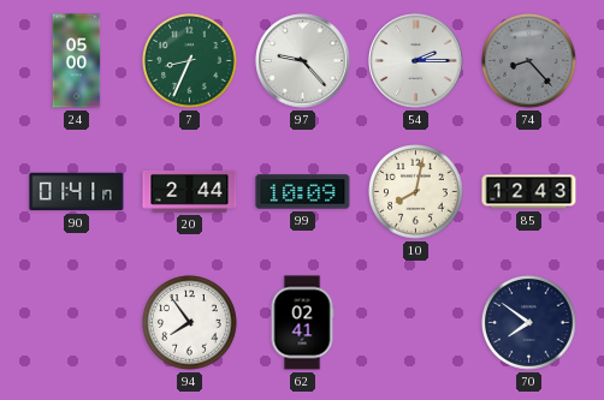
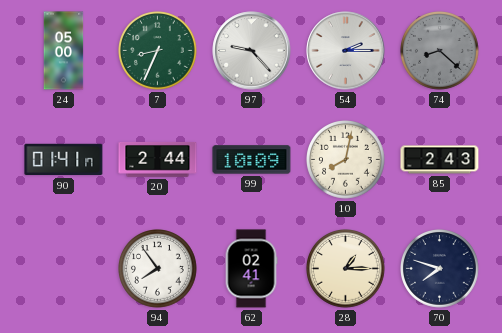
74: 8:23 -> 8:22 (440, 51)
85: 12:43 -> 2:43 (440, 160)
28: none -> 1:15 (346, 269)
70: 7:51 -> 7:48 (440, 269)
